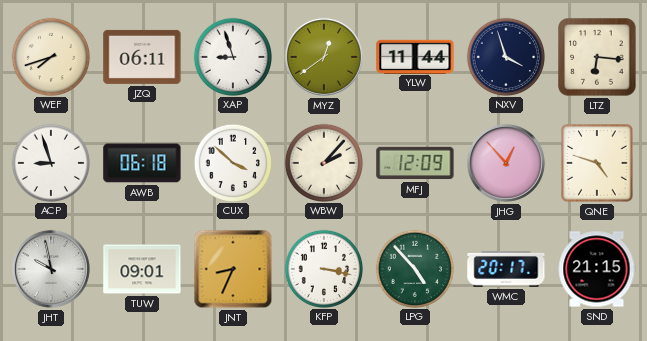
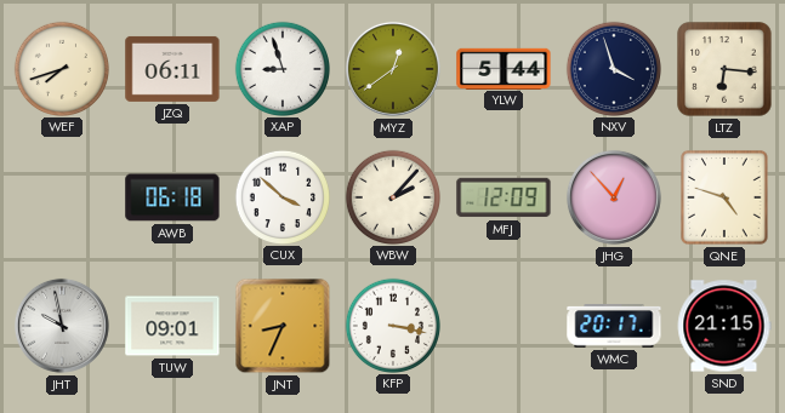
YLW: 11:44 -> 5:44 (504, 68)
ACP: 8:57 -> none (50, 162)
LPG: 4:53 -> none (414, 268)
